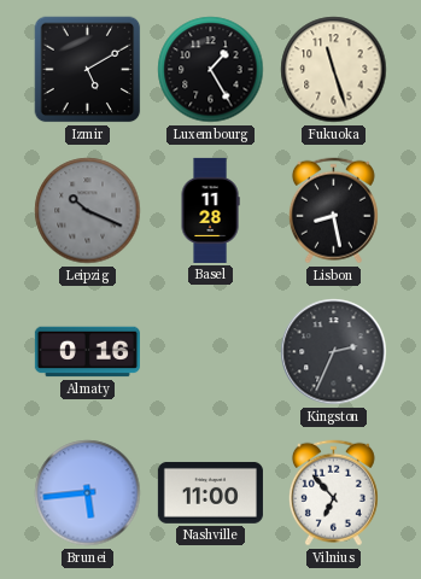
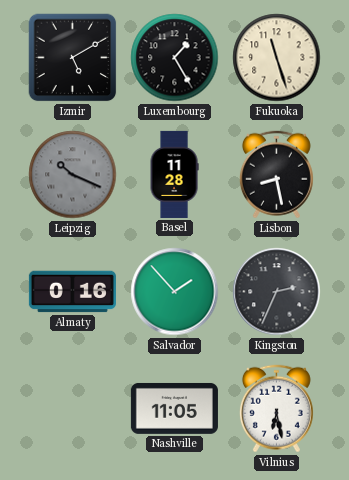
Salvador: none -> 1:53 (175, 292)
Brunei: 5:44 -> none (88, 493)
Nashville: 11:00 -> 11:05 (174, 408)
Vilnius: 6:53 -> 6:28 (276, 409)
